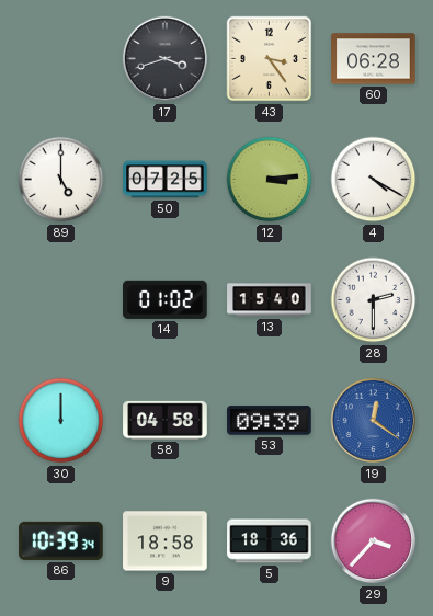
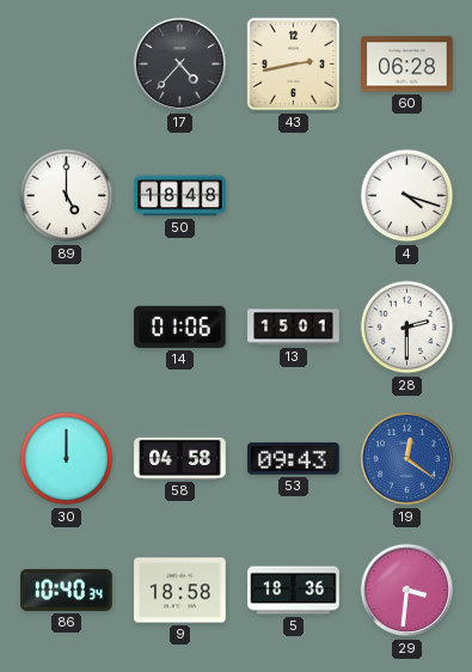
17: 3:42 -> 4:37 (180, 65)
43: 3:24 -> 2:43 (294, 65)
50: 07:25 -> 18:48 (180, 196)
12: 3:14 -> none (270, 180)
4: 4:20 -> 4:18 (407, 196)
14: 01:02 -> 01:06 (180, 326)
13: 15:40 -> 15:01 (294, 328)
53: 09:39 -> 09:43 (294, 459)
86: 10:39 -> 10:40 (67, 589)
29: 3:37 -> 3:31 (407, 591)
